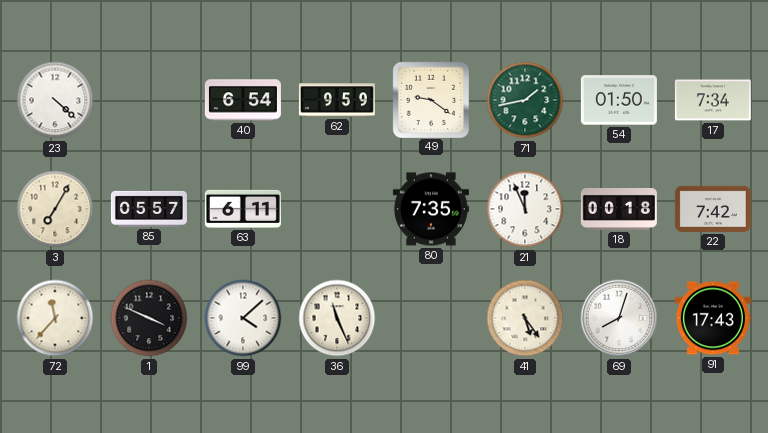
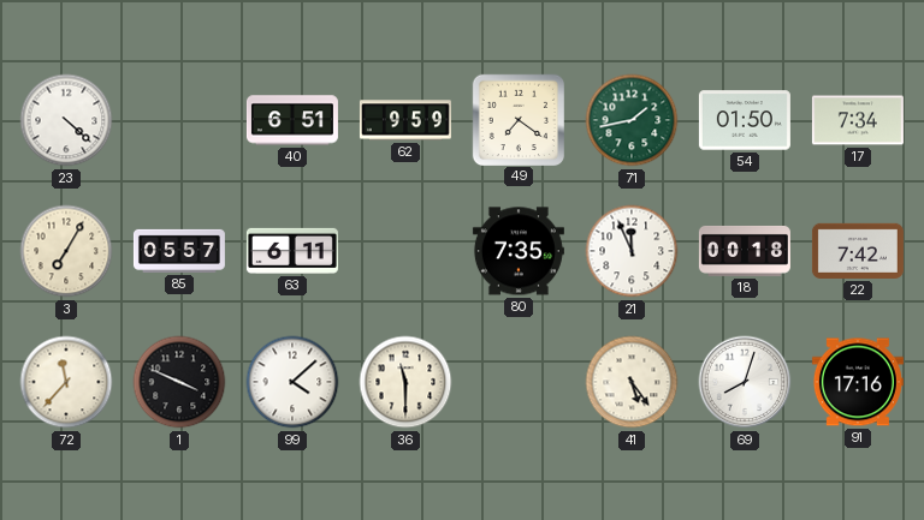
40: 6:54 -> 6:51 (292, 120)
49: 9:21 -> 7:21 (517, 119)
36: 11:26 -> 11:30 (405, 382)
91: 17:43 -> 17:16 (858, 382)
